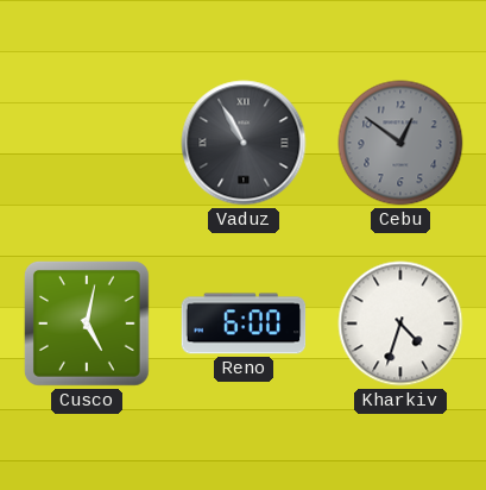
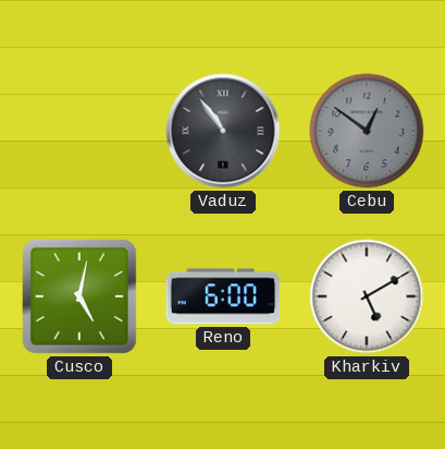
Vaduz: 10:55 -> 10:54 (223, 131)
Kharkiv: 4:33 -> 5:10 (367, 296)
